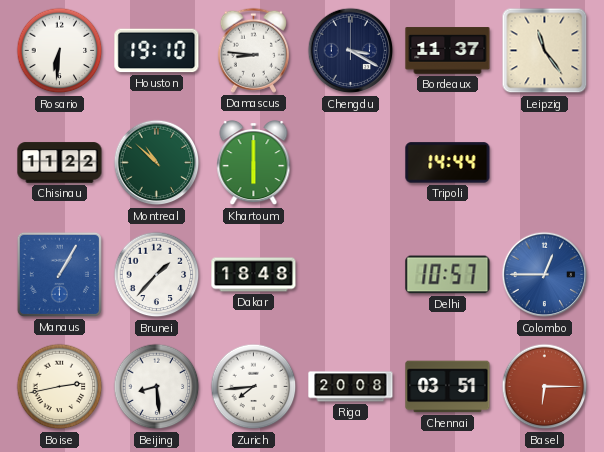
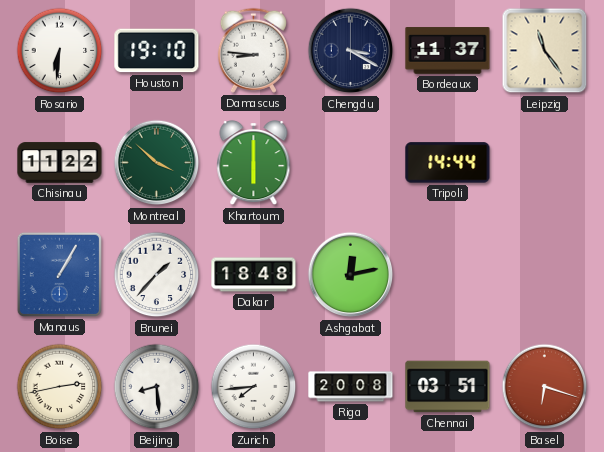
Montreal: 10:52 -> 3:52 (157, 163)
Ashgabat: none -> 12:13 (351, 275)
Delhi: 10:57 -> none (448, 275)
Colombo: 12:45 -> none (545, 275)
Basel: 6:15 -> 6:18 (545, 387)
